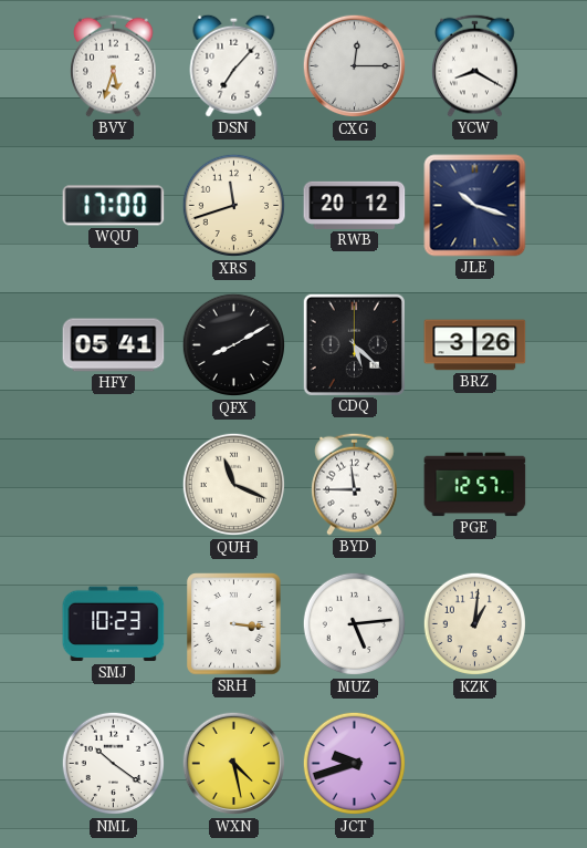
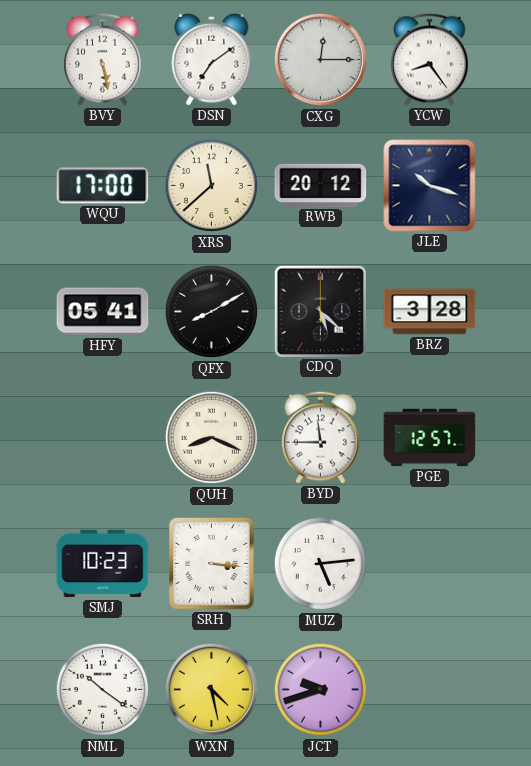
BVY: 5:33 -> 5:28 (103, 59)
DSN: 7:07 -> 7:09 (212, 59)
YCW: 8:20 -> 8:24 (430, 59)
XRS: 11:42 -> 11:38 (212, 186)
BRZ: 3:26 -> 3:28 (430, 312)
QUH: 11:19 -> 8:19 (212, 438)
KZK: 1:01 -> none (475, 624)
